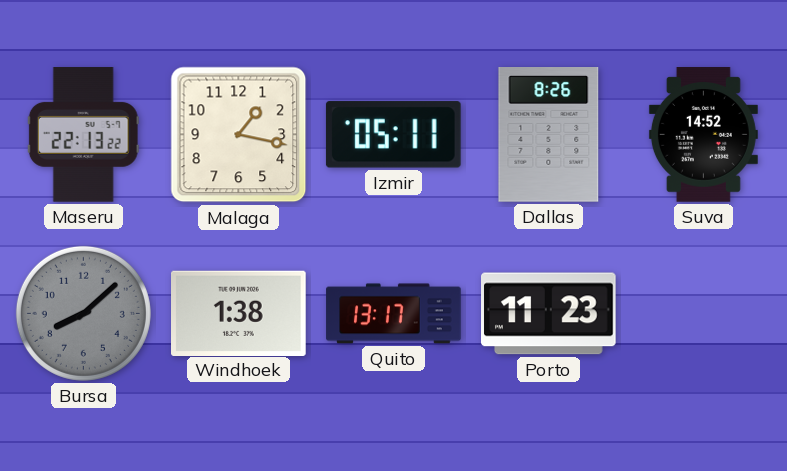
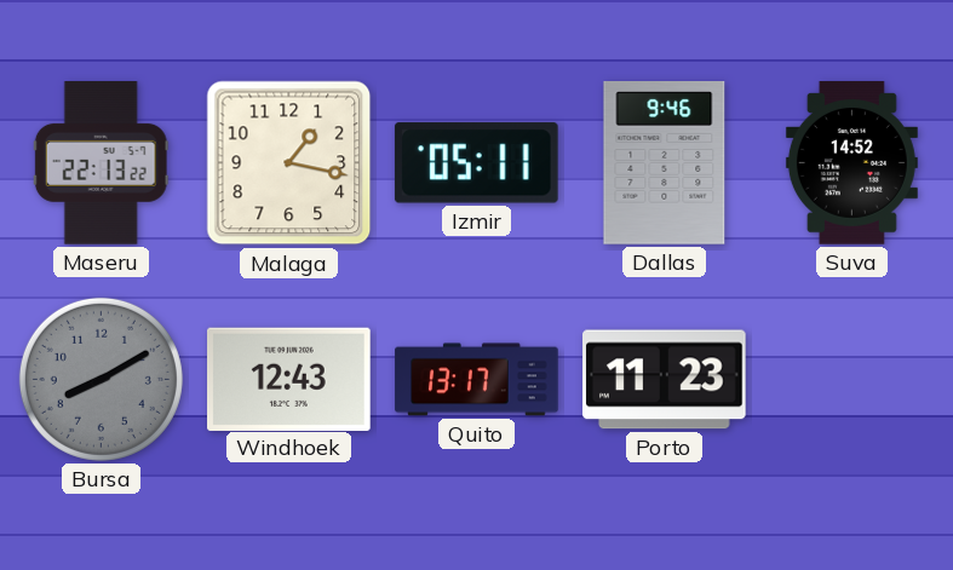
Dallas: 8:26 -> 9:46 (665, 163)
Bursa: 8:08 -> 8:10 (101, 379)
Windhoek: 1:38 -> 12:43 (289, 379)
